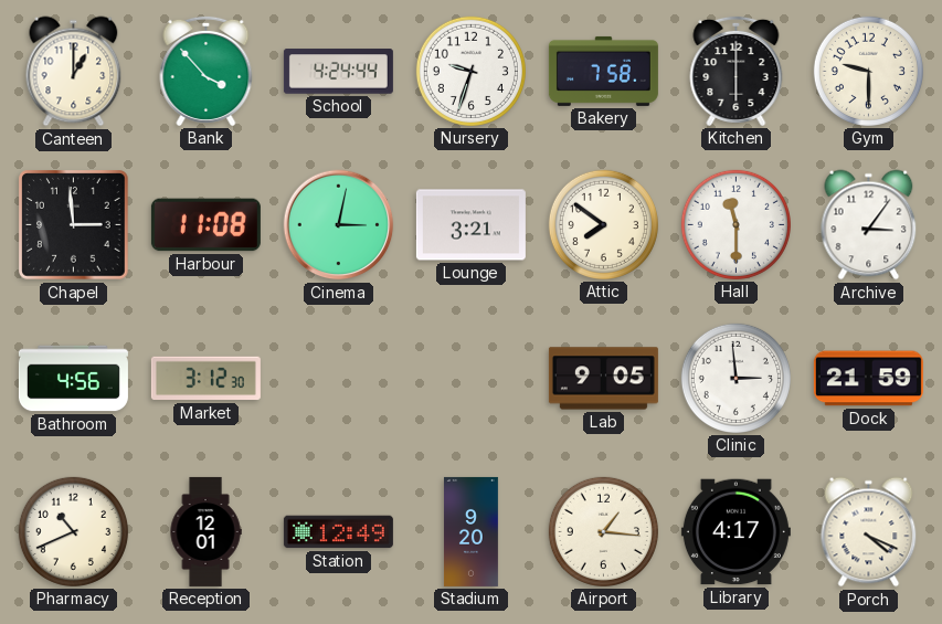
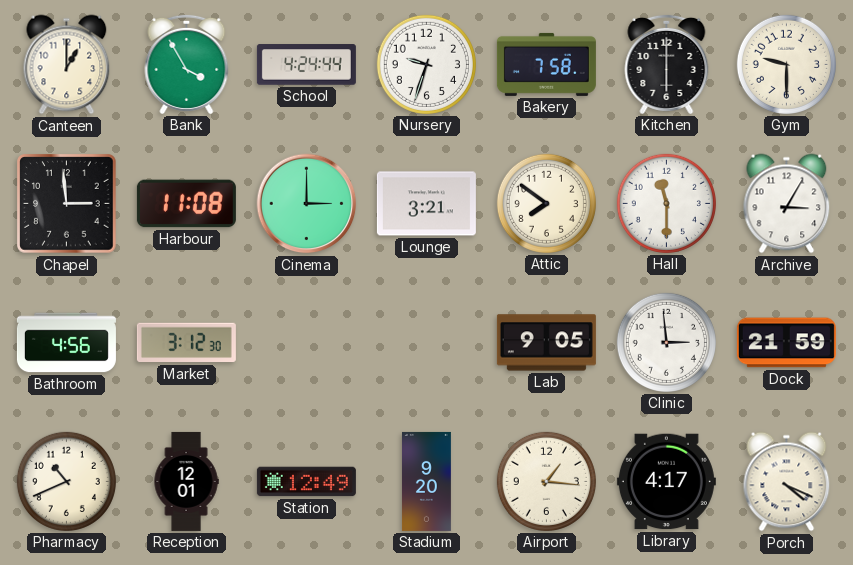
Bank: 3:53 -> 3:55 (187, 64)
Cinema: 3:02 -> 3:00 (307, 204)
Archive: 3:06 -> 3:05 (787, 204)
